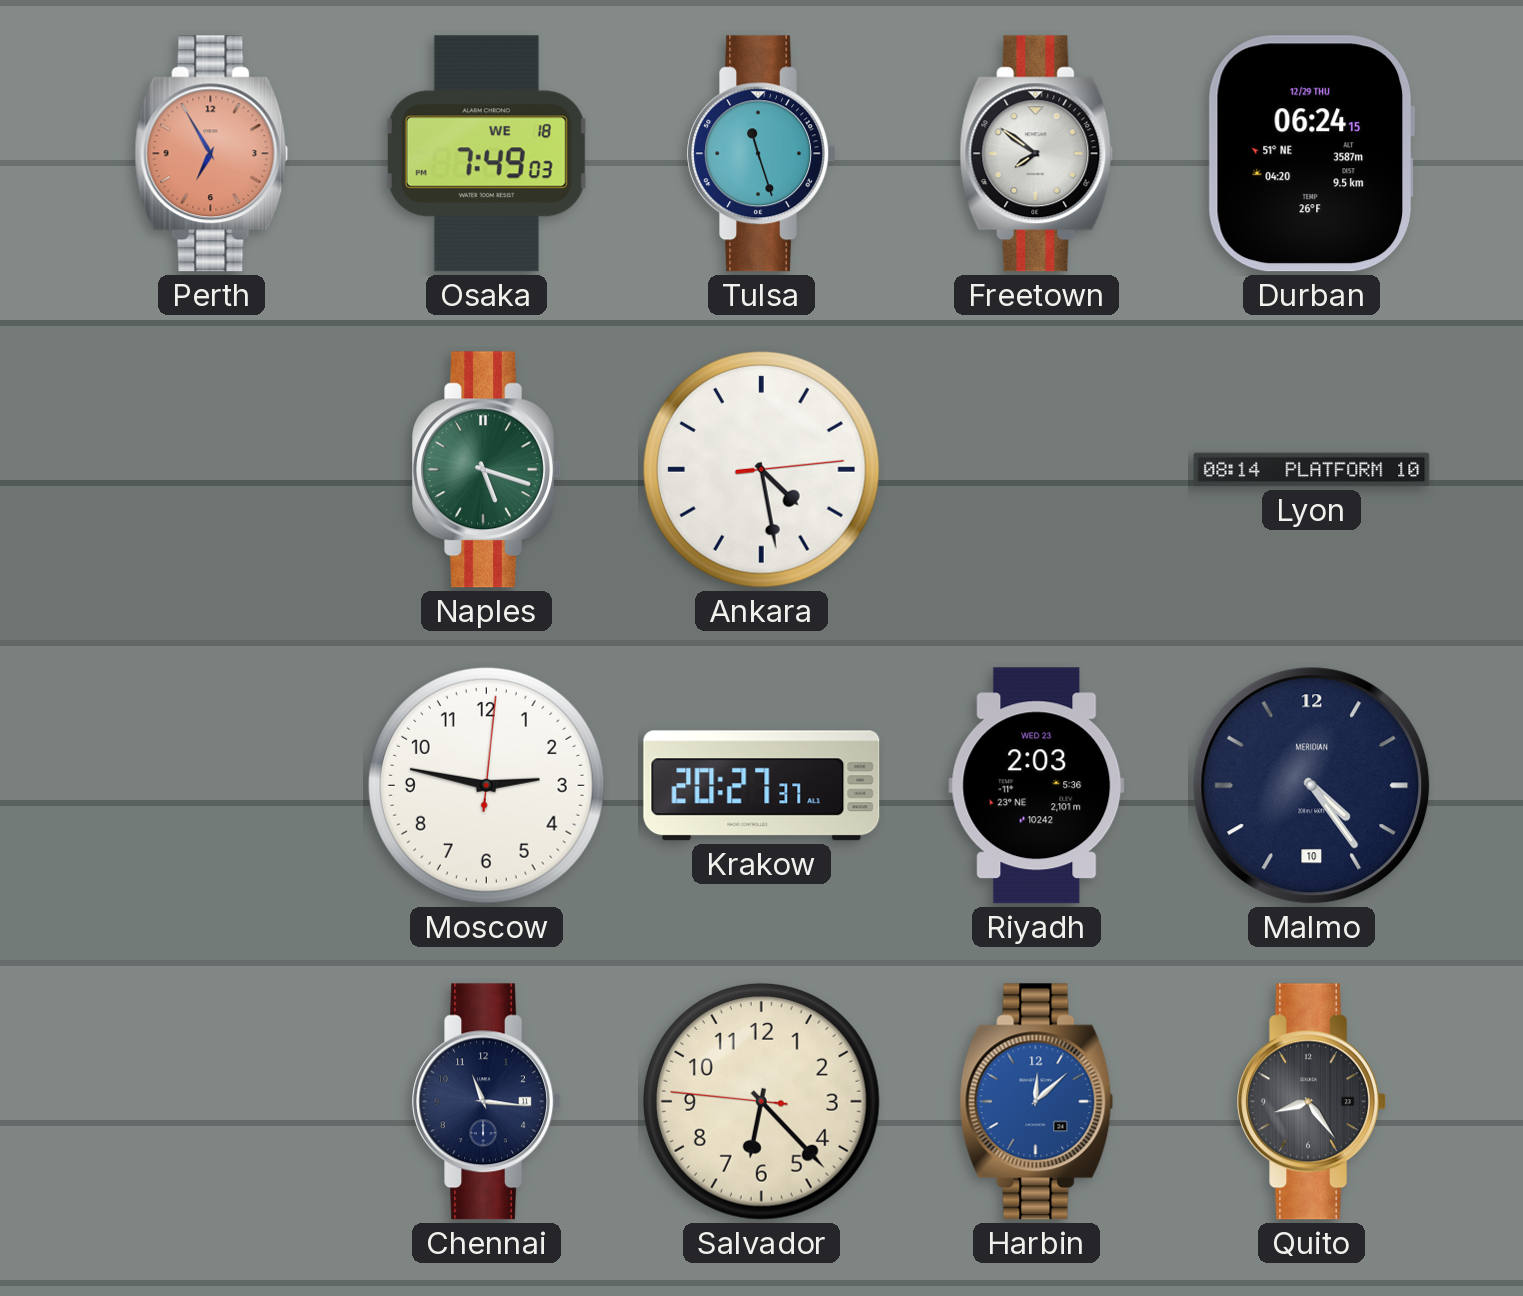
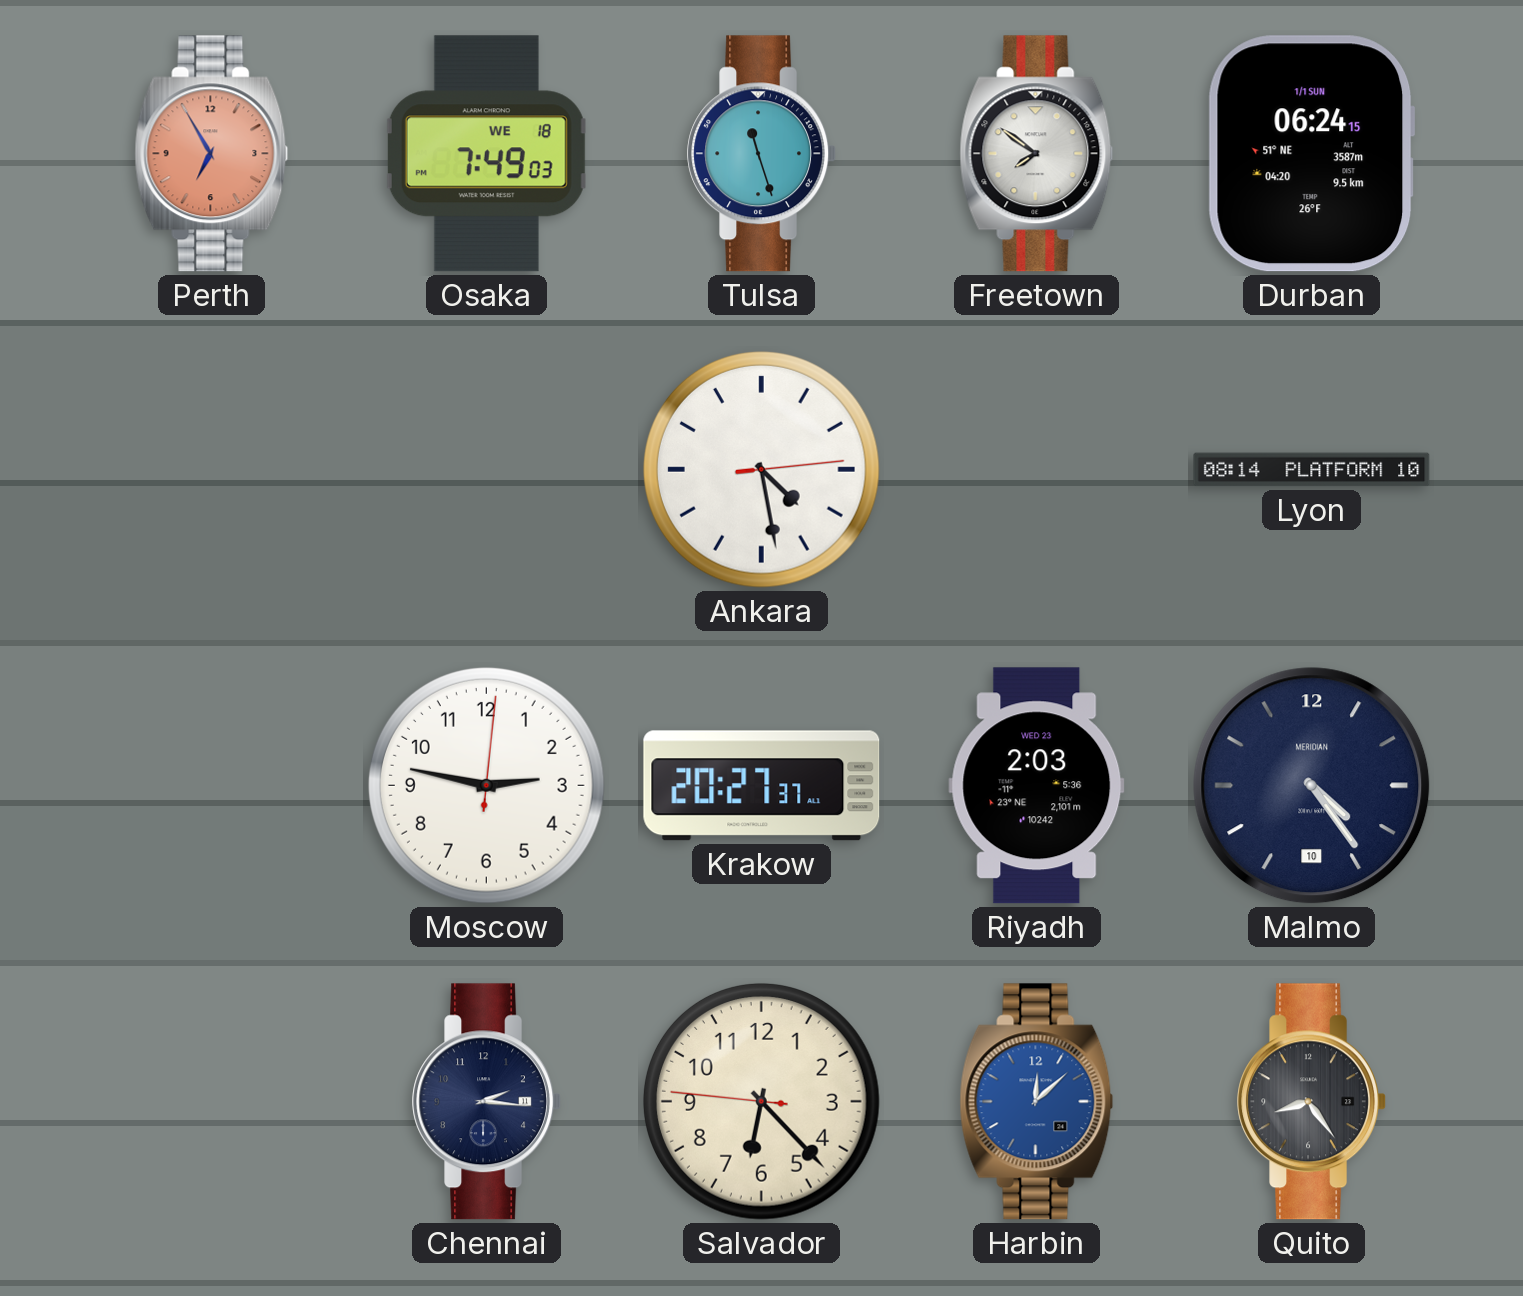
Durban date: 12/29 THU -> 1/1 SUN (1311, 154)
Naples: 5:18 -> none (486, 470)
Chennai: 11:16 -> 2:16 (486, 1102)
